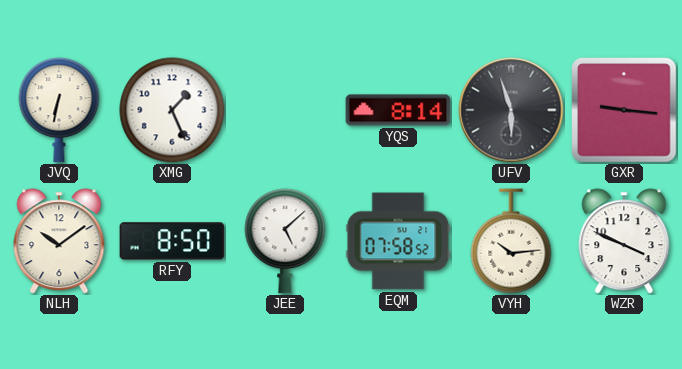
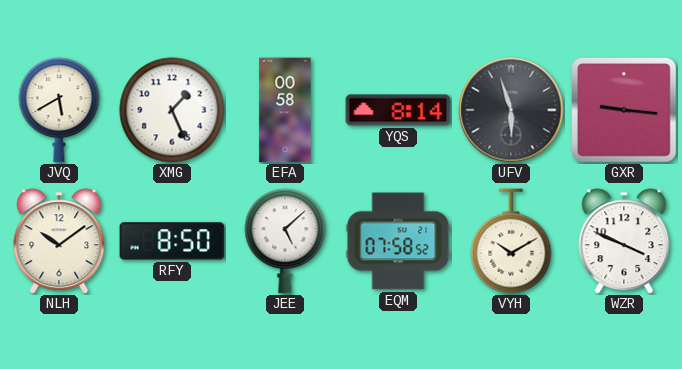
JVQ: 6:32 -> 5:40 (59, 110)
EFA: none -> 00:58 (285, 110)
VYH: 10:14 -> 10:10 (511, 241)
